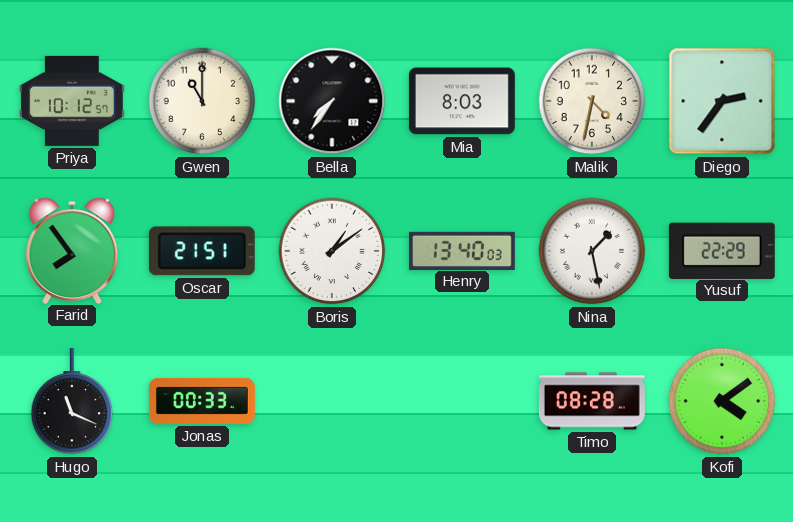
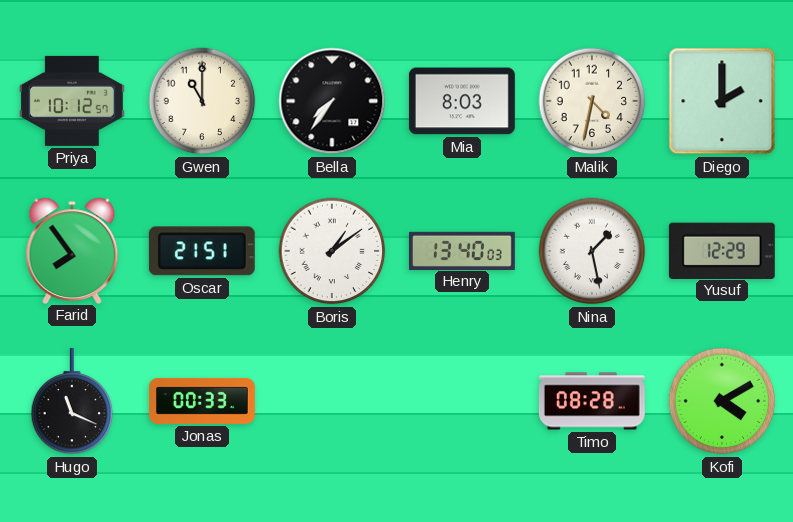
Diego: 2:36 -> 2:00 (722, 101)
Yusuf: 22:29 -> 12:29 (722, 250)
Kofi: 4:09 -> 4:10 (722, 401)
